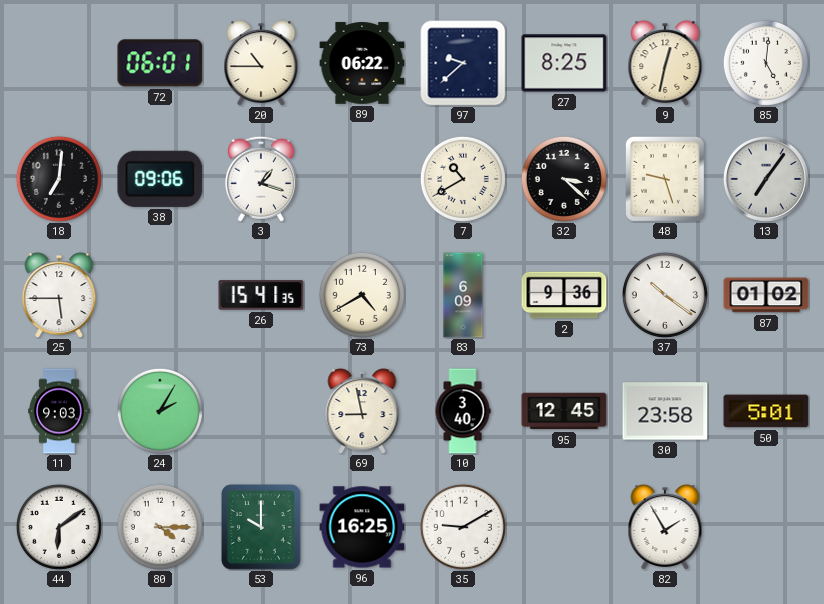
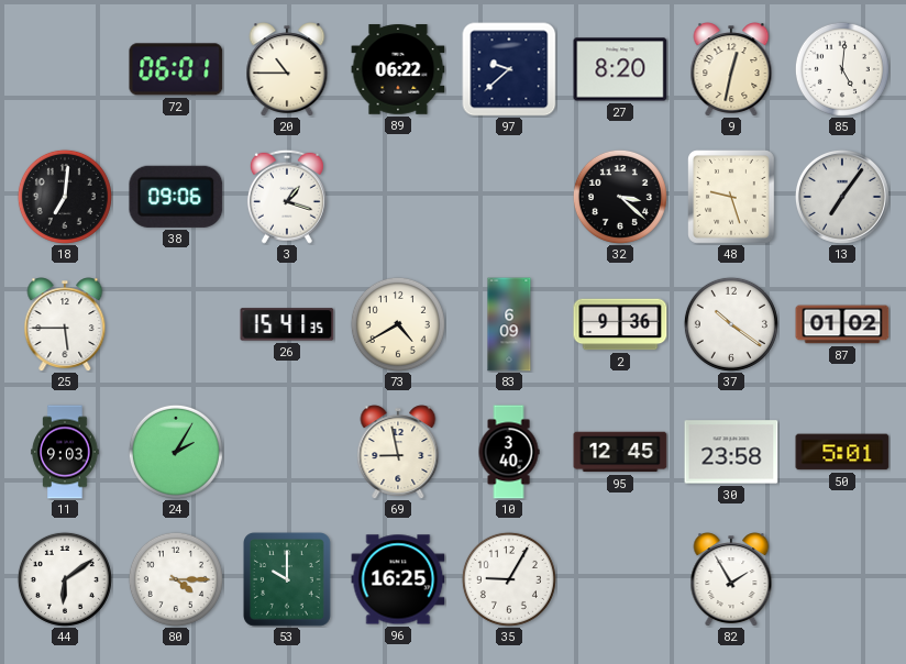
27: 8:25 -> 8:20 (620, 69)
7: 10:40 -> none (463, 179)
35: 9:10 -> 9:05 (509, 579)
